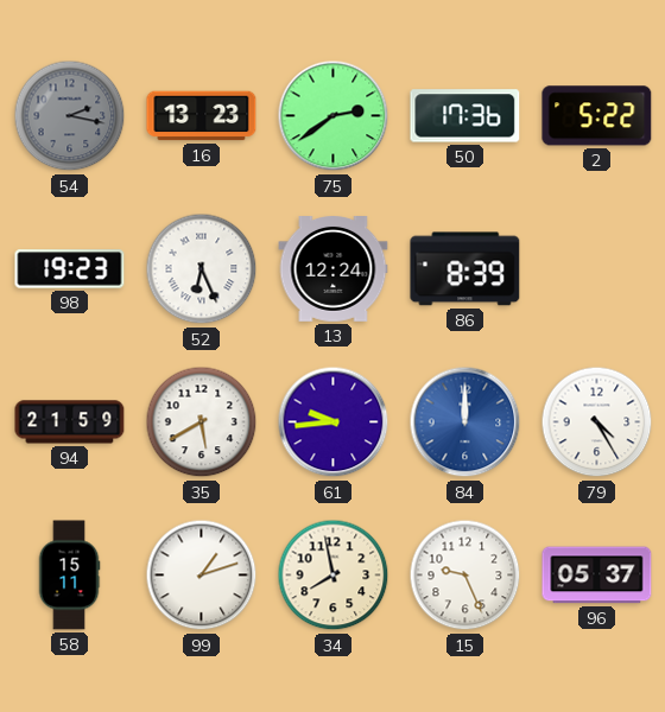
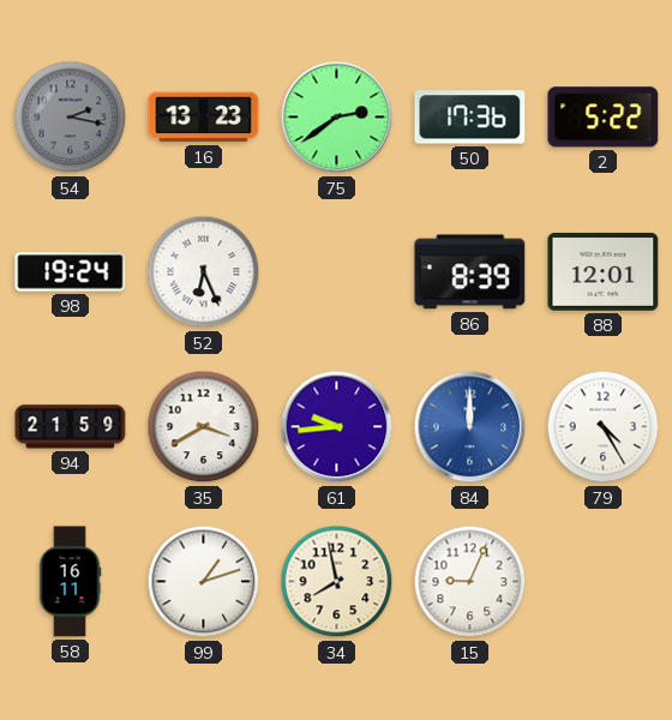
98: 19:23 -> 19:24 (71, 272)
13: 12:24 -> none (334, 269)
88: none -> 12:01 (604, 271)
35: 5:40 -> 3:40 (204, 427)
58: 15:11 -> 16:11 (70, 582)
15: 9:26 -> 9:04 (470, 582)
96: 05:37 -> none (597, 576)
